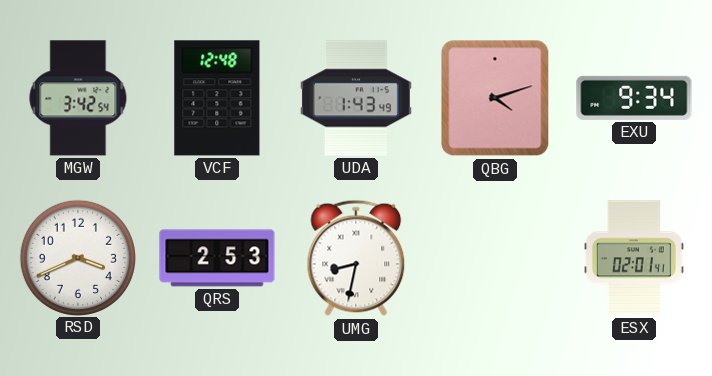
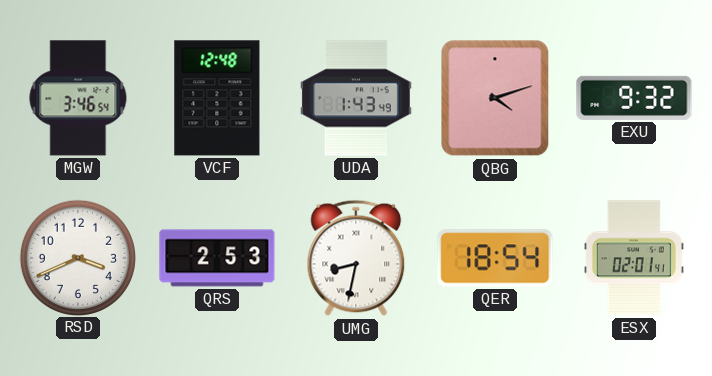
MGW: 3:42 -> 3:46 (78, 98)
EXU: 9:34 -> 9:32 (634, 98)
QER: none -> 18:54 (495, 258)
